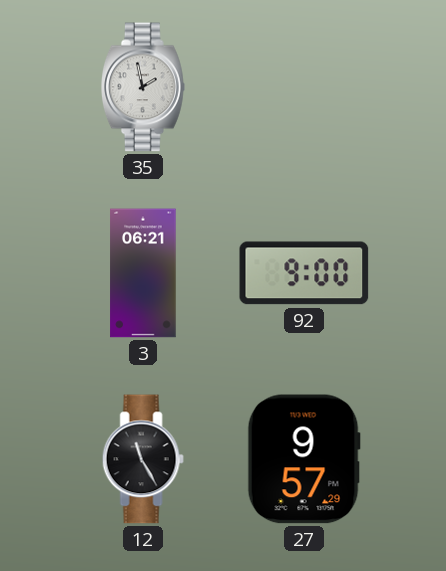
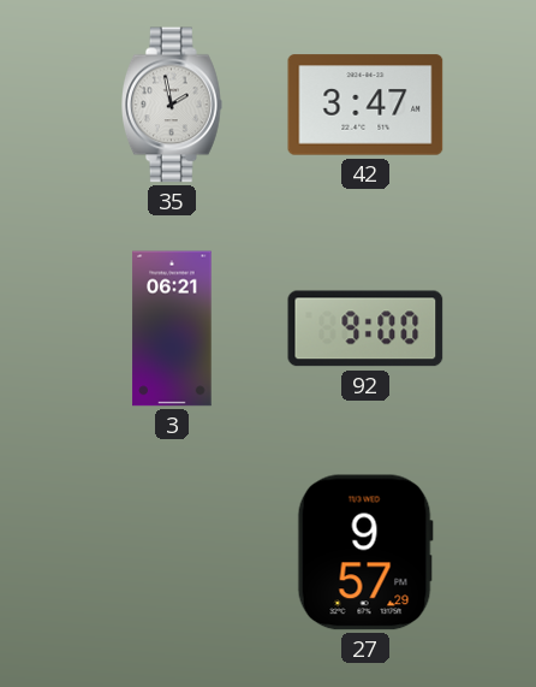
42: none -> 3:47 (365, 105)
12: 11:25 -> none (143, 459)
